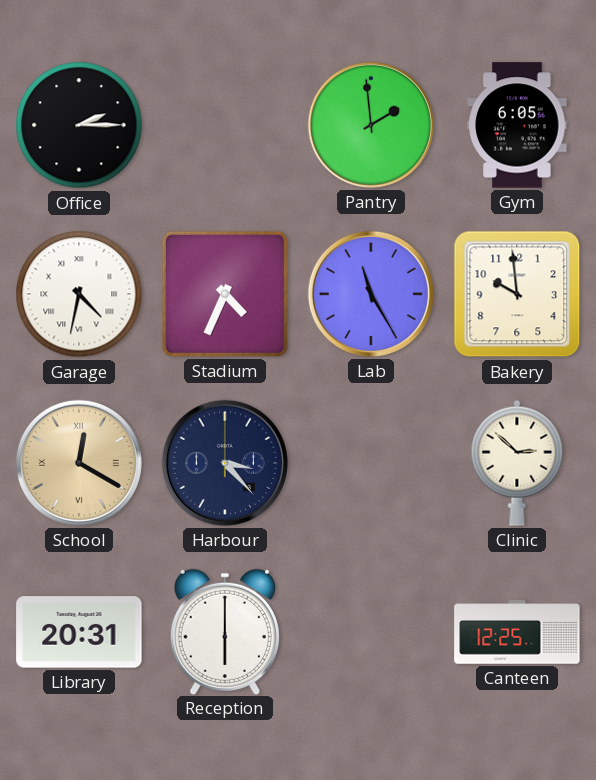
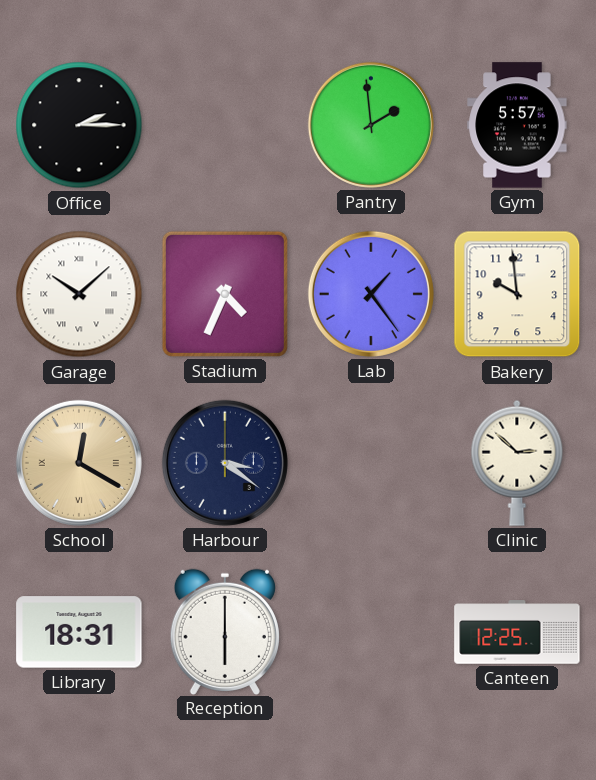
Gym: 6:05 -> 5:57 (517, 125)
Garage: 4:32 -> 10:08 (79, 294)
Lab: 11:25 -> 1:24 (371, 294)
Harbour: 3:23 -> 3:21 (225, 463)
Library: 20:31 -> 18:31 (79, 632)
